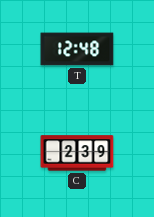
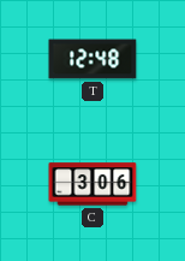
C: 2:39 -> 3:06 (92, 184)
